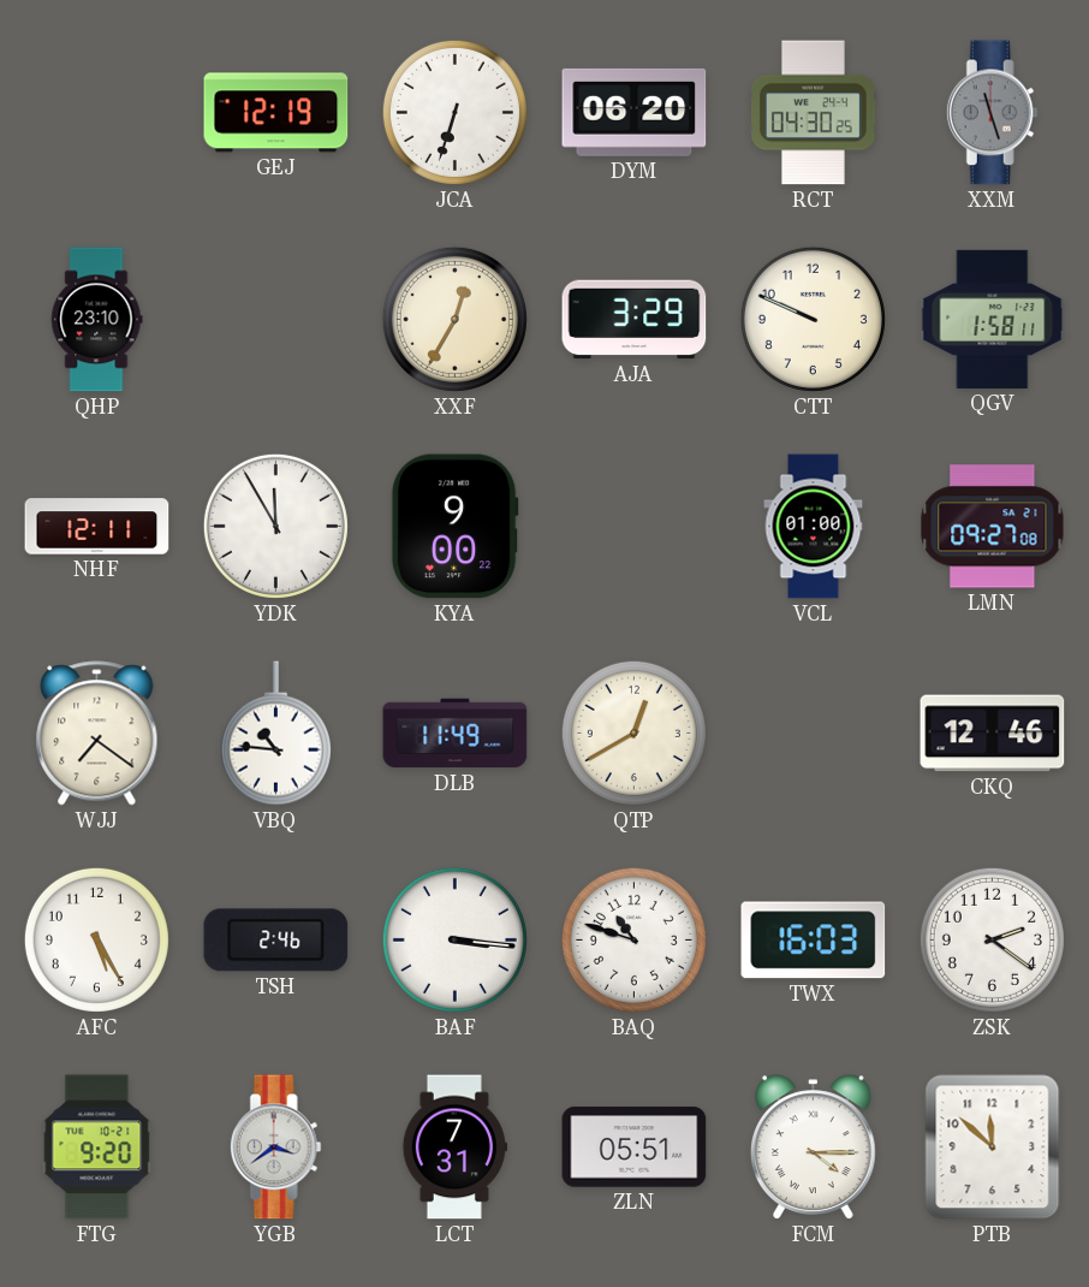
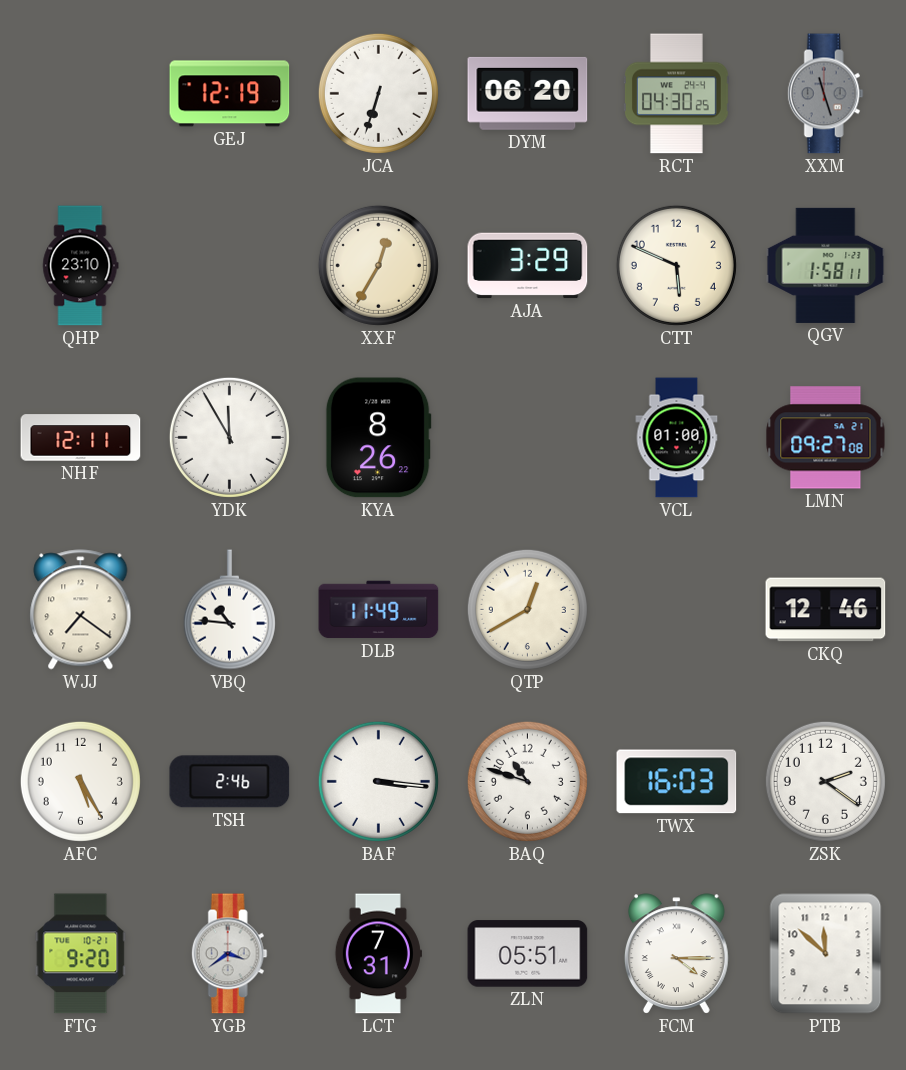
CTT: 9:49 -> 5:49 (676, 265)
KYA: 9:00 -> 8:26 (378, 438)
